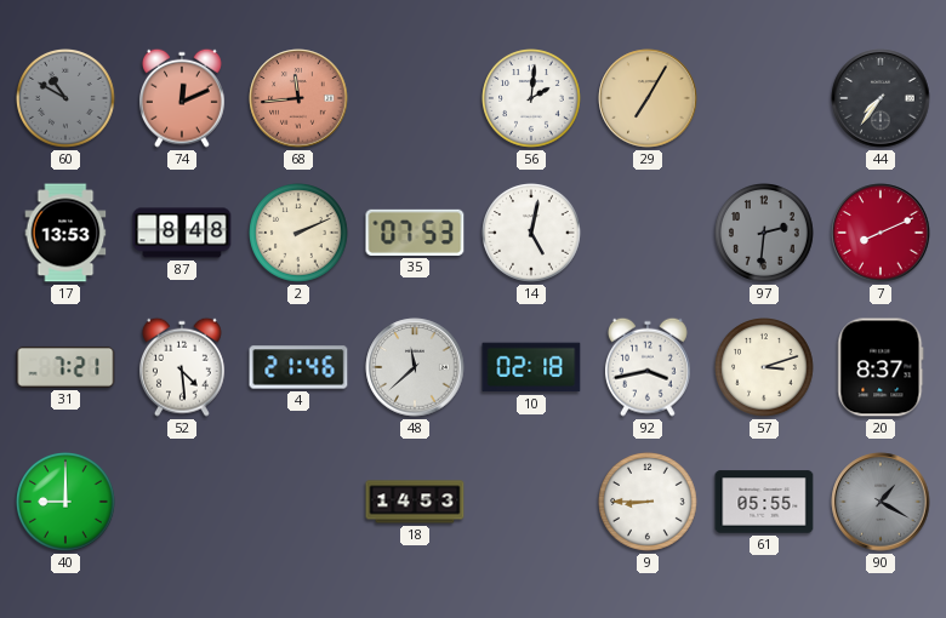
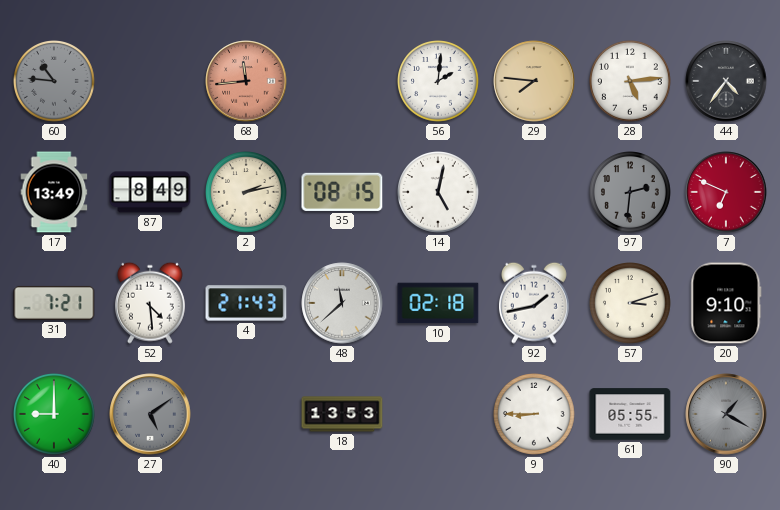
60: 10:50 -> 10:46 (55, 82)
74: 12:11 -> none (182, 98)
29: 7:05 -> 7:46 (534, 81)
28: none -> 5:14 (631, 82)
44: 7:36 -> 4:36 (726, 81)
17: 13:53 -> 13:49 (54, 192)
87: 8:48 -> 8:49 (150, 192)
2: 2:11 -> 2:13 (247, 193)
35: 07:53 -> 08:15 (342, 192)
7: 8:11 -> 6:49 (726, 192)
4: 21:46 -> 21:43 (246, 303)
92: 3:43 -> 1:43 (534, 303)
20: 8:37 -> 9:10 (726, 303)
27: none -> 5:09 (150, 414)
18: 14:53 -> 13:53 (342, 414)
